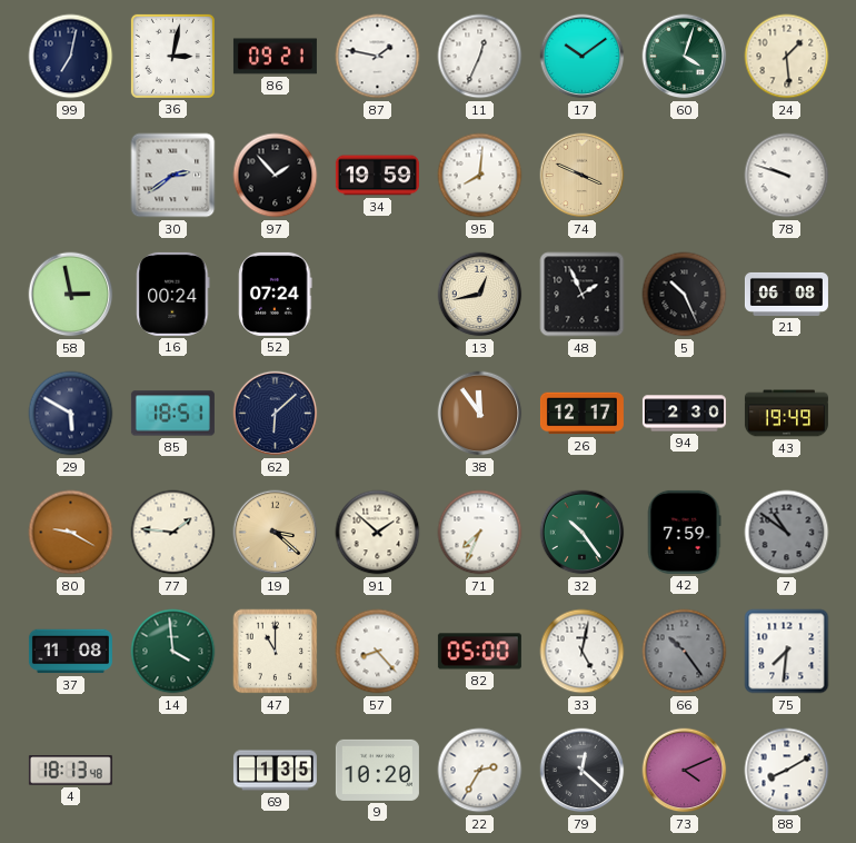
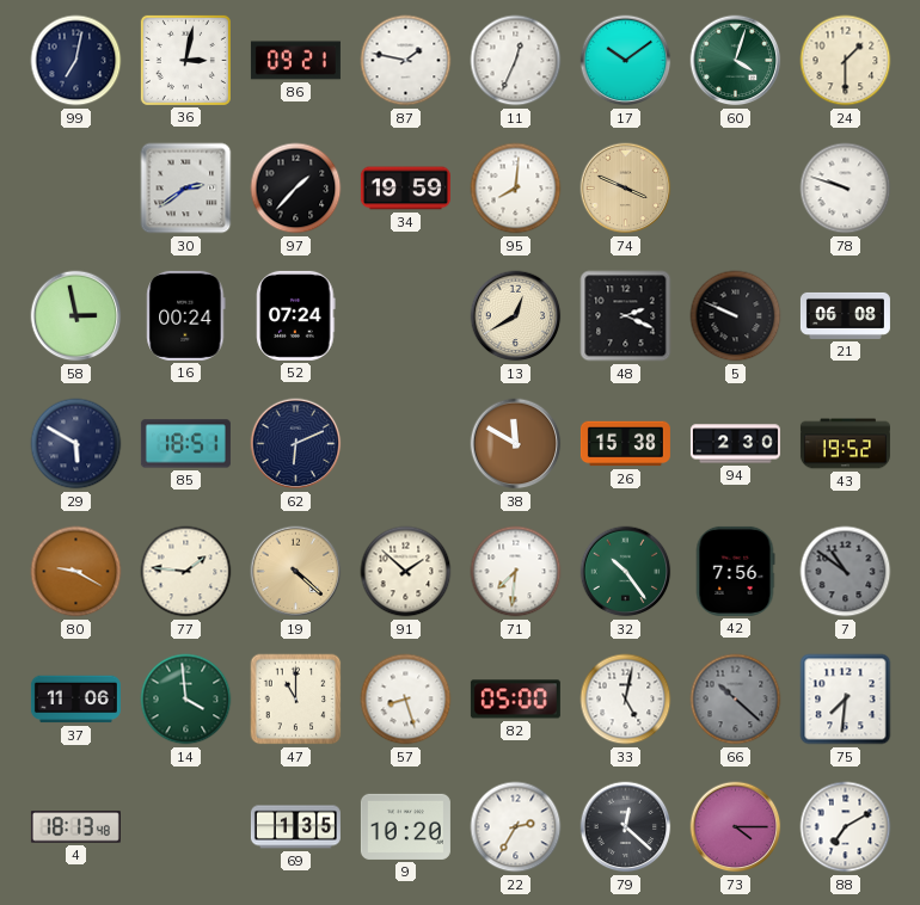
24: 1:29 -> 1:30 (846, 61)
97: 1:53 -> 1:37 (296, 189)
13: 12:43 -> 12:40 (516, 316)
48: 1:56 -> 2:19 (626, 316)
5: 10:26 -> 9:49 (736, 316)
62: 6:08 -> 6:11 (296, 444)
38: 11:54 -> 11:50 (516, 444)
26: 12:17 -> 15:38 (625, 444)
43: 19:49 -> 19:52 (845, 444)
19: 3:22 -> 4:22 (296, 572)
71: 7:34 -> 7:31 (516, 572)
42: 7:59 -> 7:56 (735, 571)
37: 11:08 -> 11:06 (75, 700)
57: 8:23 -> 8:27 (406, 700)
66: 10:24 -> 10:22 (736, 700)
73: 4:11 -> 4:15 (736, 827)
88: 8:10 -> 7:10 (846, 827)
